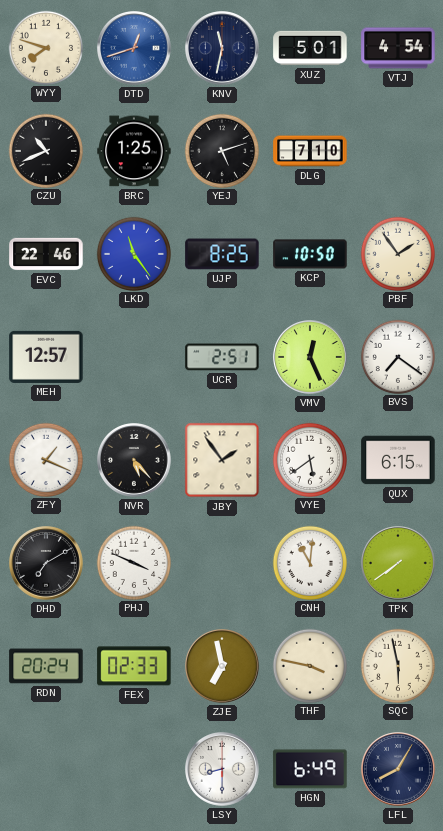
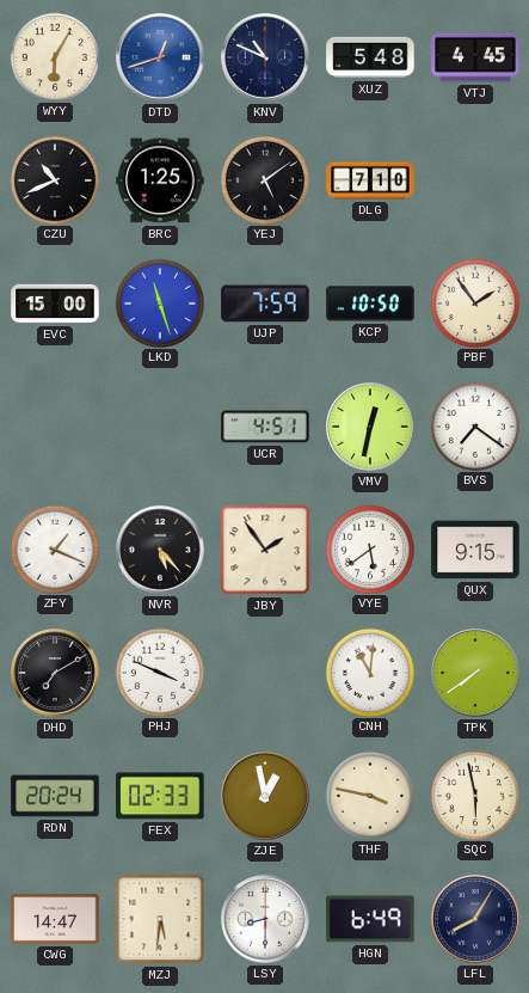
WYY: 7:48 -> 6:05 (54, 56)
KNV: 11:32 -> 10:49 (266, 59)
XUZ: 5:01 -> 5:48 (370, 57)
VTJ: 4:54 -> 4:45 (475, 57)
YEJ: 5:12 -> 5:09 (264, 179)
EVC: 22:46 -> 15:00 (55, 304)
LKD: 11:24 -> 11:27 (159, 302)
UJP: 8:25 -> 7:59 (265, 304)
MEH: 12:57 -> none (46, 357)
UCR: 2:51 -> 4:51 (265, 427)
VMV: 12:26 -> 12:32 (371, 428)
QUX: 6:15 -> 9:15 (475, 550)
ZJE: 6:58 -> 12:58 (266, 797)
CWG: none -> 14:47 (55, 919)
MZJ: none -> 5:31 (160, 919)
